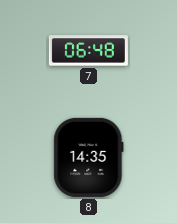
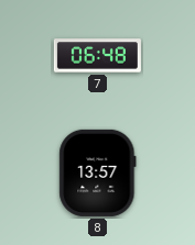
8: 14:35 -> 13:57 (98, 172)
